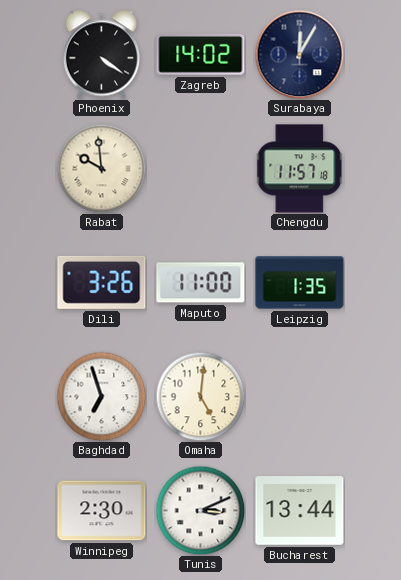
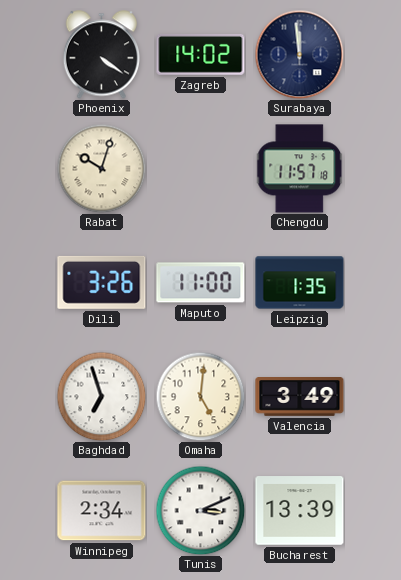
Surabaya: 12:05 -> 11:59 (299, 54)
Rabat: 9:59 -> 10:03 (101, 168)
Valencia: none -> 3:49 (300, 397)
Winnipeg: 2:30 -> 2:34 (102, 511)
Bucharest: 13:44 -> 13:39 (300, 511)
